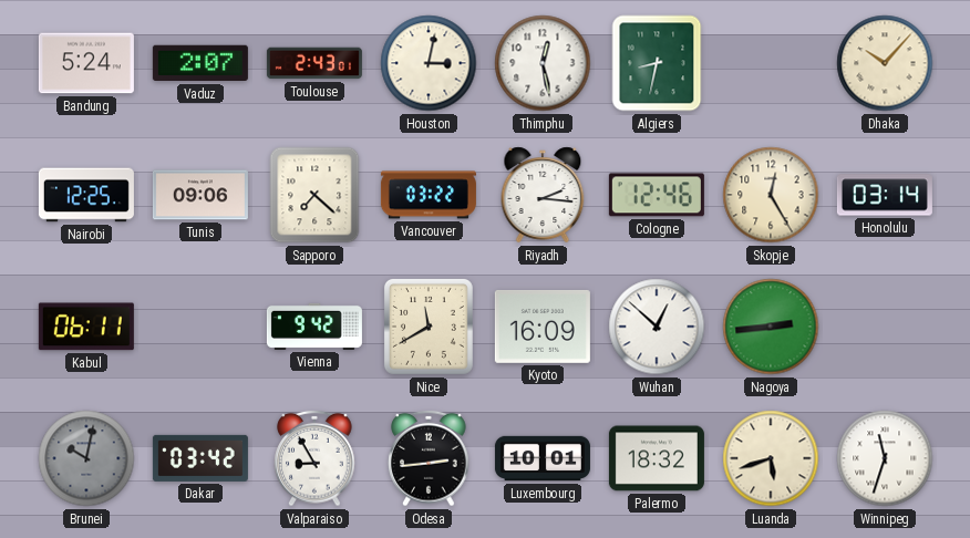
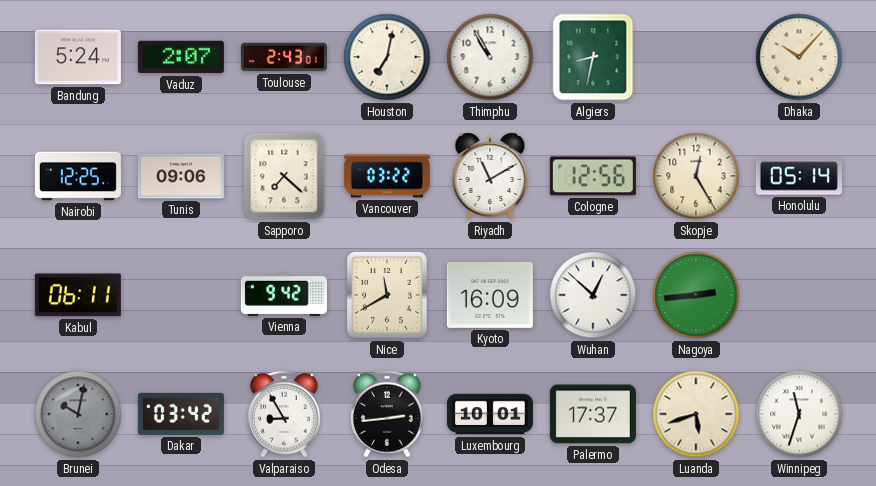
Houston: 3:02 -> 7:02 (387, 57)
Thimphu: 12:28 -> 10:55 (490, 57)
Riyadh: 2:16 -> 11:10 (490, 176)
Cologne: 12:46 -> 12:56 (593, 176)
Honolulu: 03:14 -> 05:14 (799, 176)
Palermo: 18:32 -> 17:37 (593, 414)
